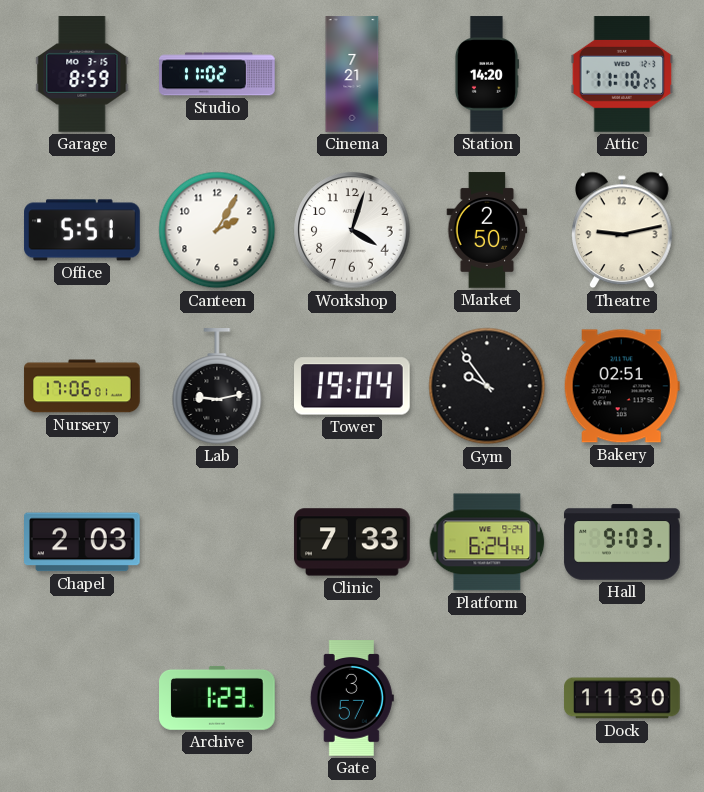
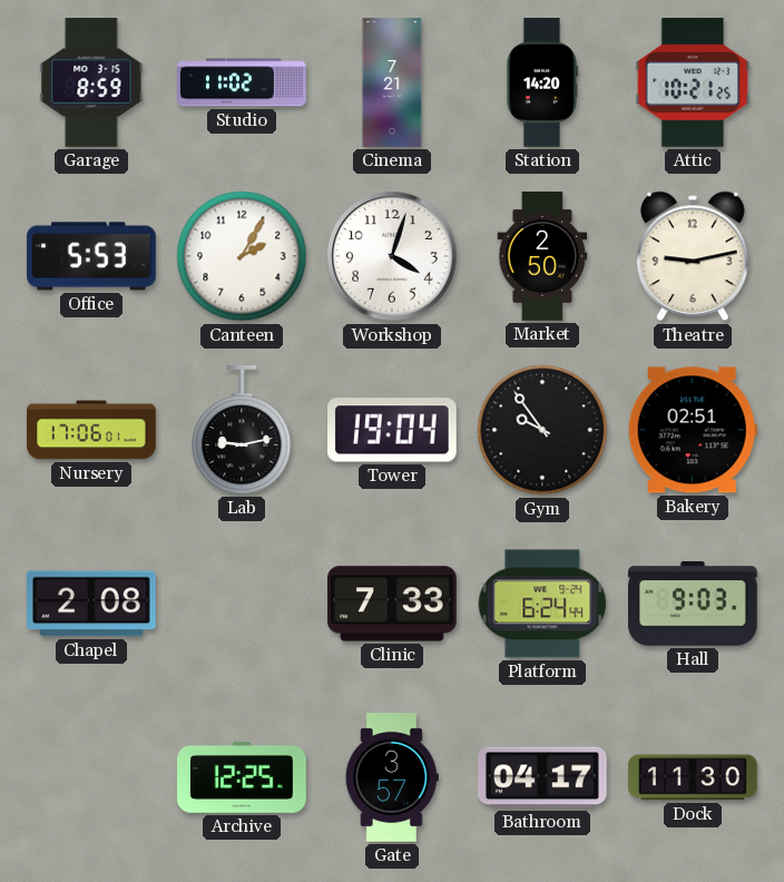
Attic: 11:10 -> 10:21 (693, 82)
Office: 5:51 -> 5:53 (91, 256)
Chapel: 2:03 -> 2:08 (92, 604)
Archive: 1:23 -> 12:25 (242, 777)
Bathroom: none -> 04:17 (543, 777)
